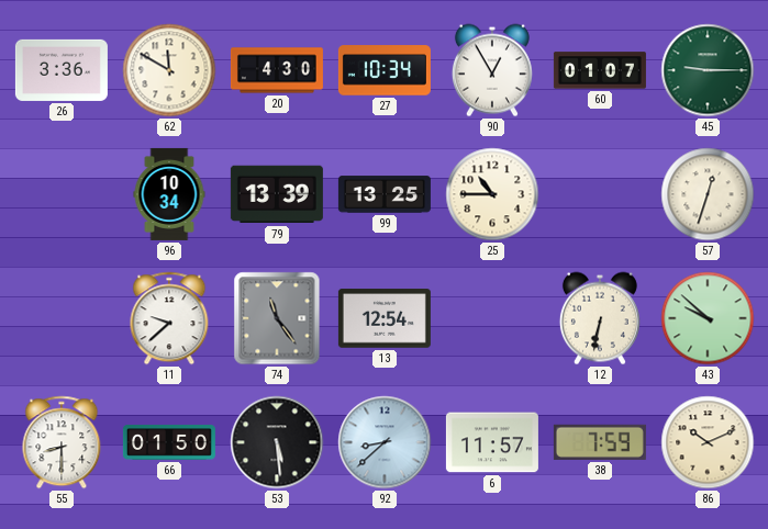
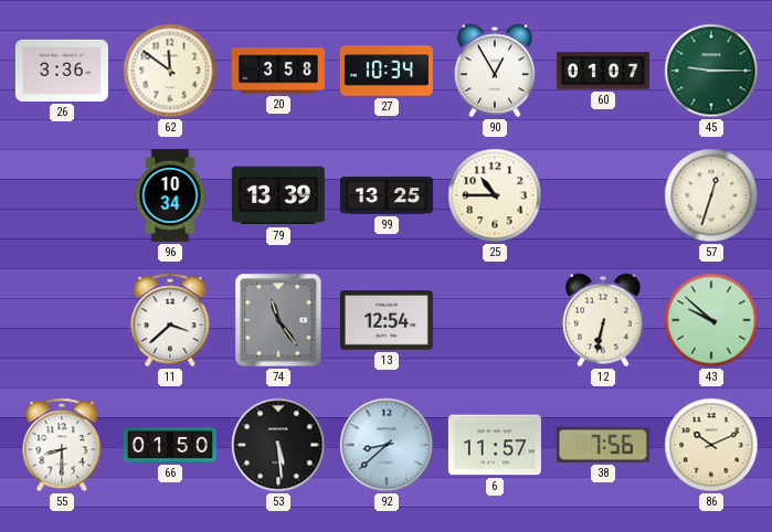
62: 11:50 -> 11:51 (170, 71)
20: 4:30 -> 3:58 (278, 71)
11: 9:38 -> 3:38 (170, 320)
38: 7:59 -> 7:56 (603, 445)
